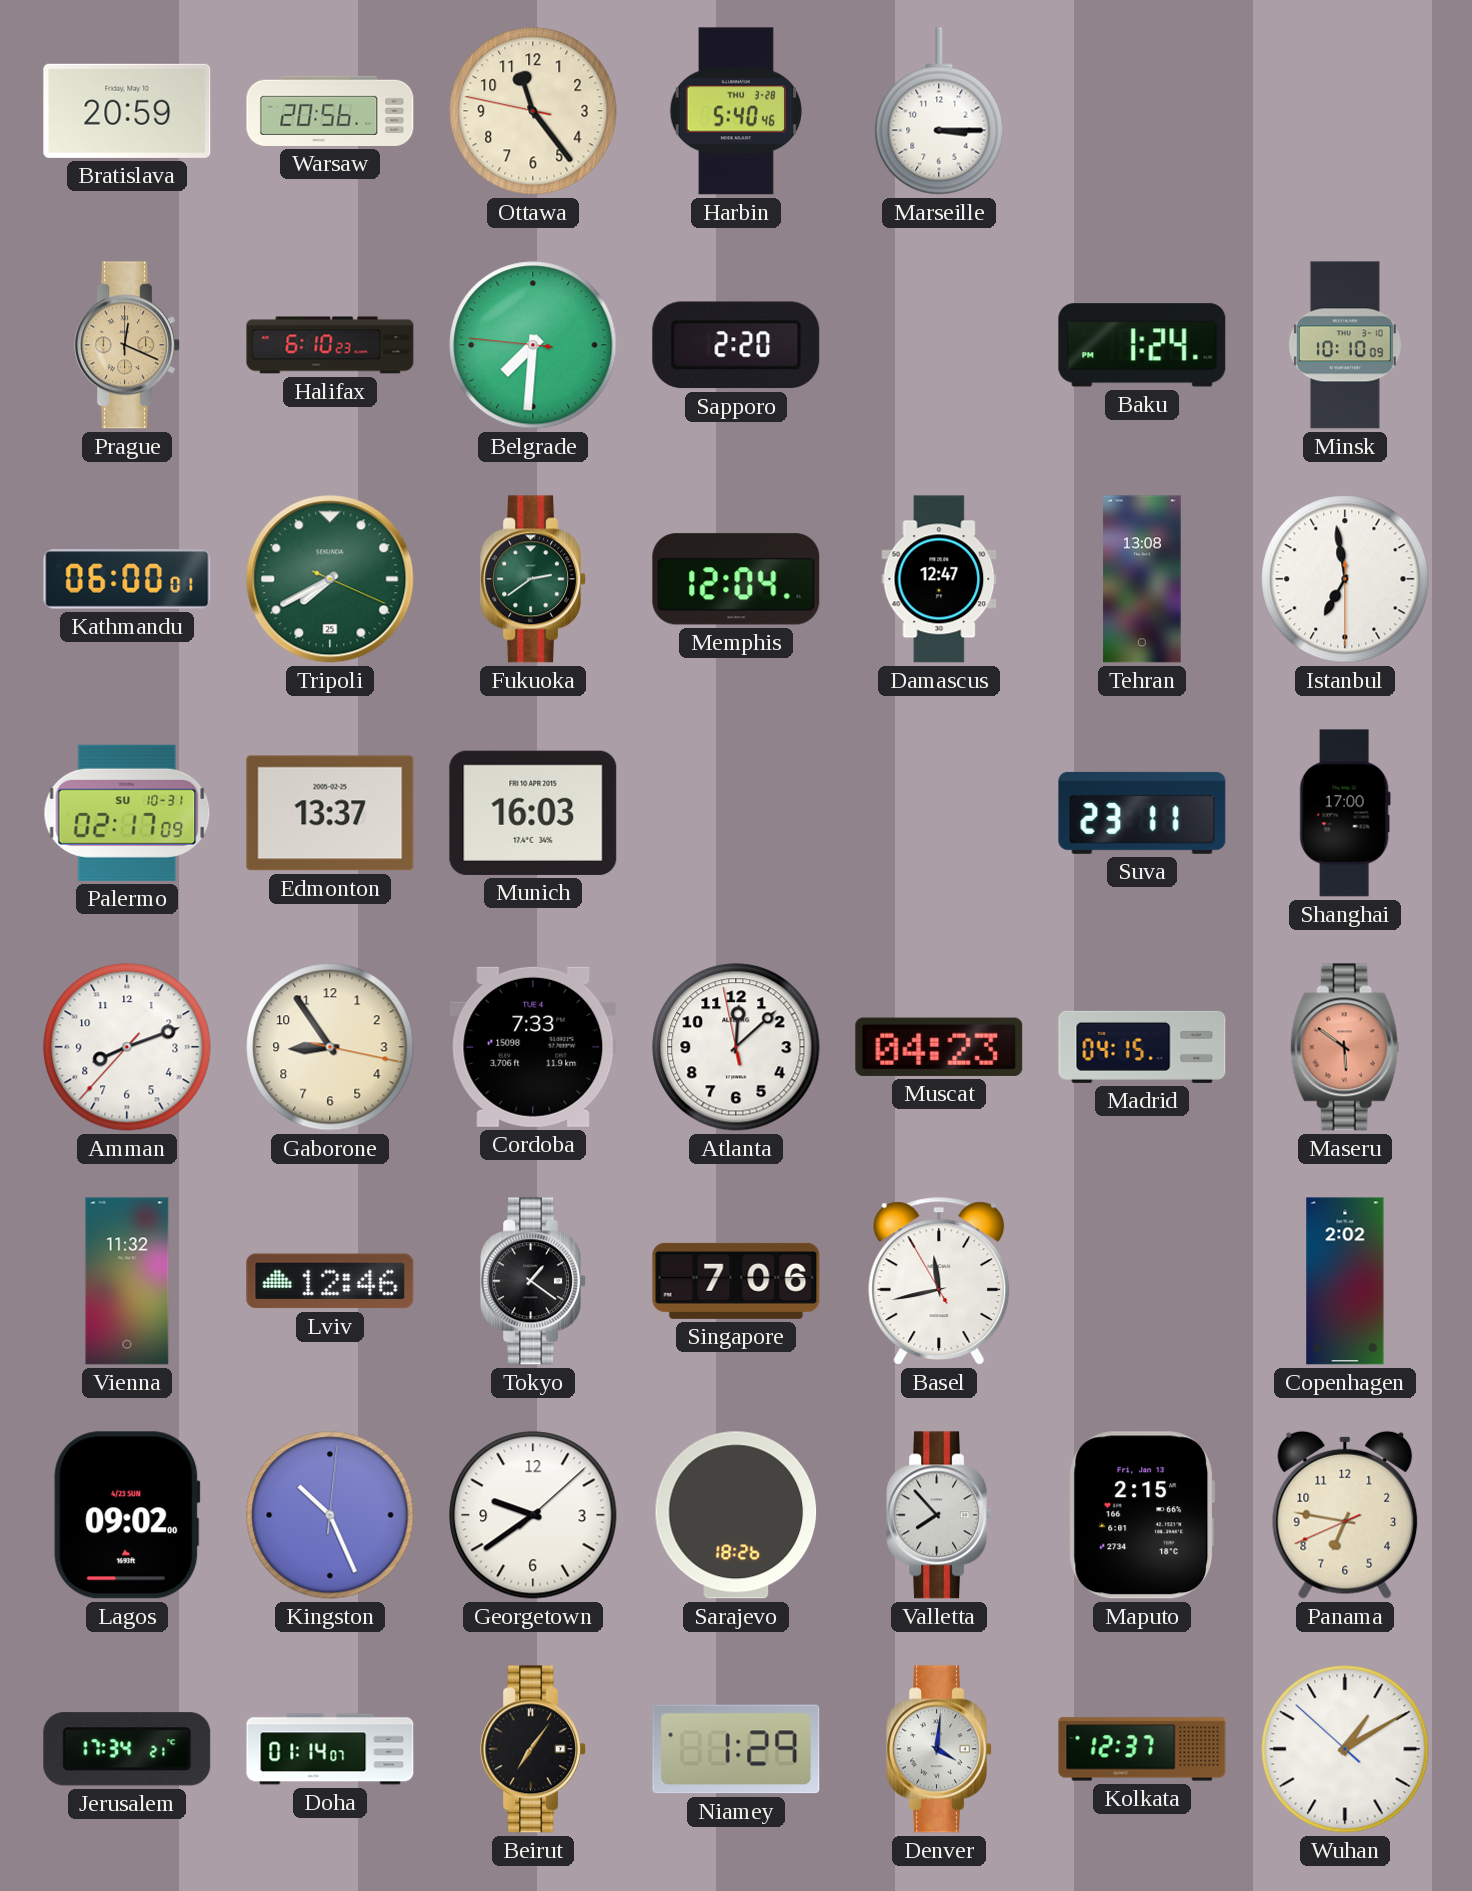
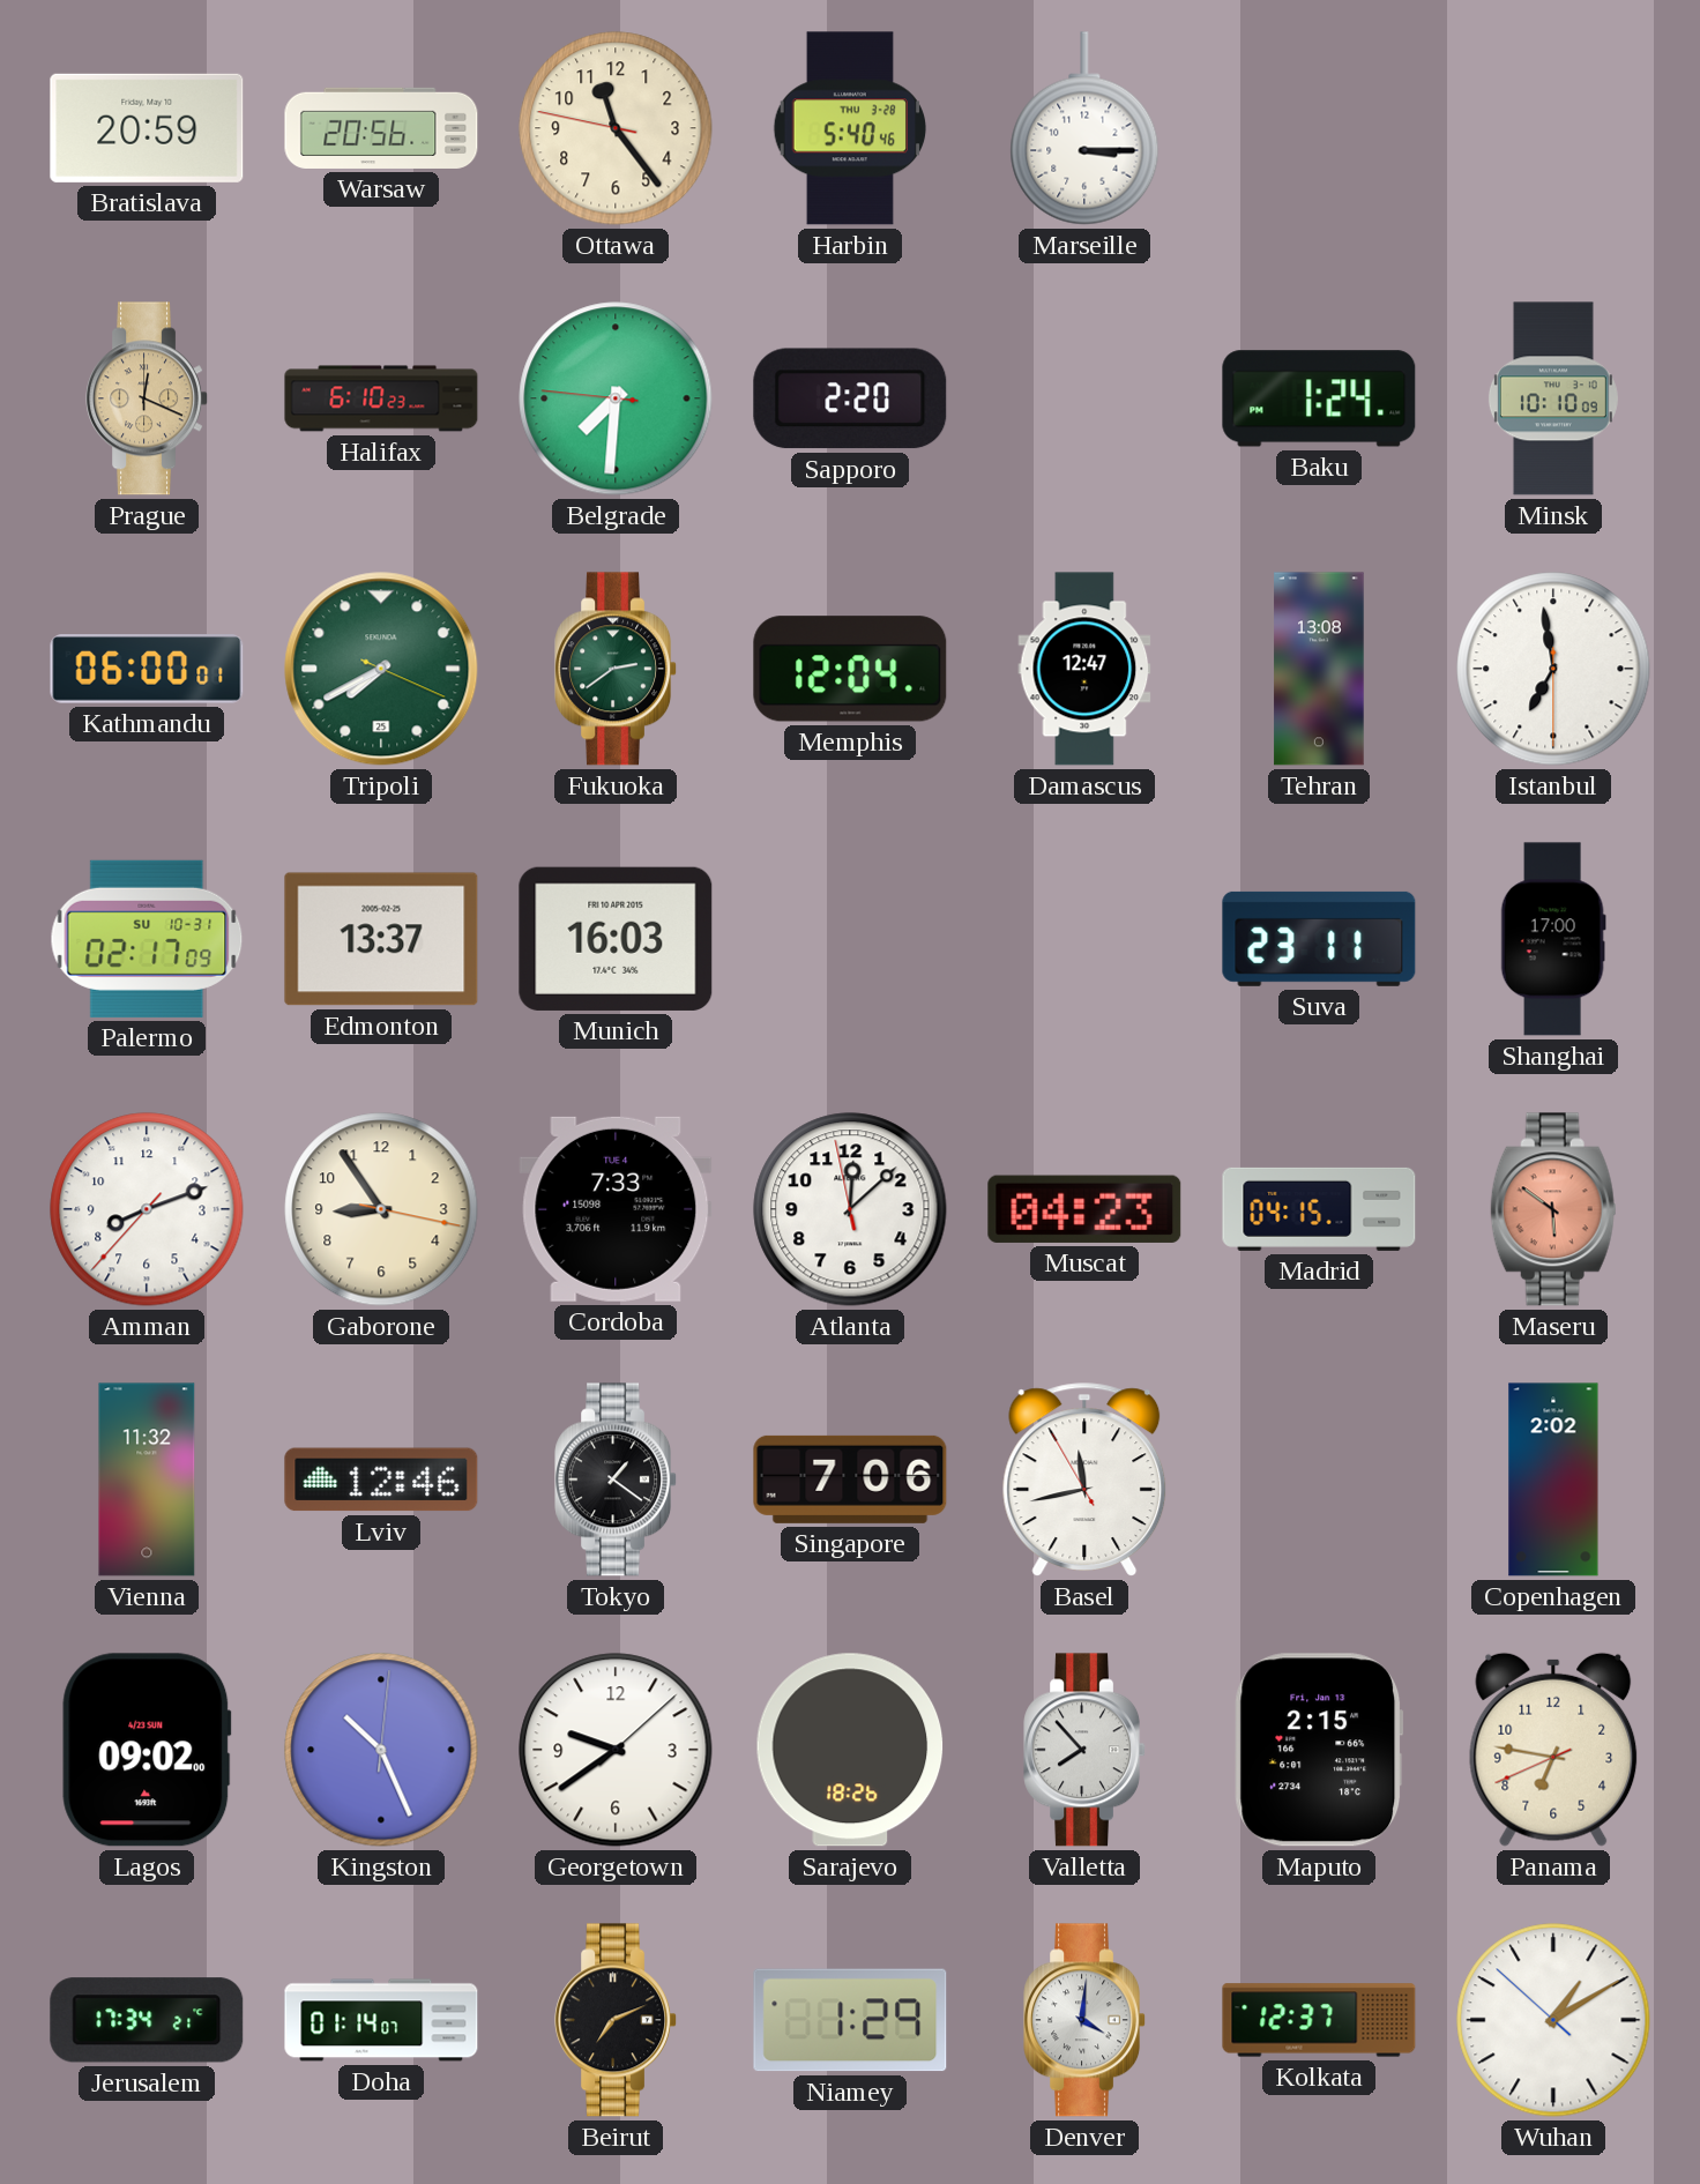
Beirut: 7:06 -> 7:11 (617, 2020)
